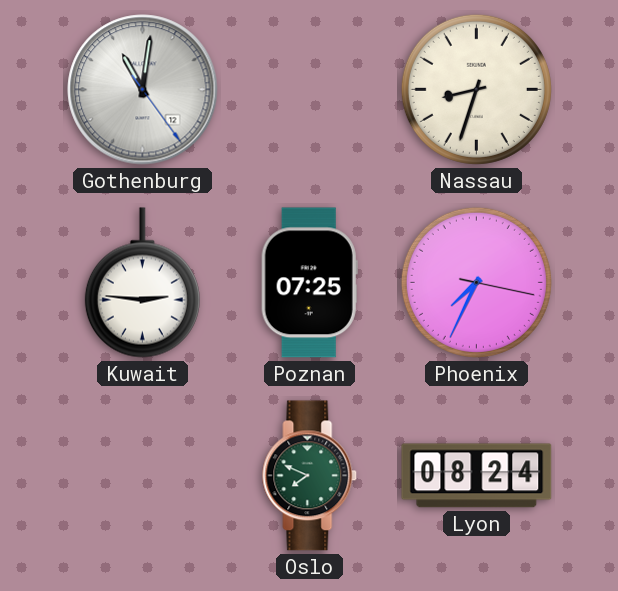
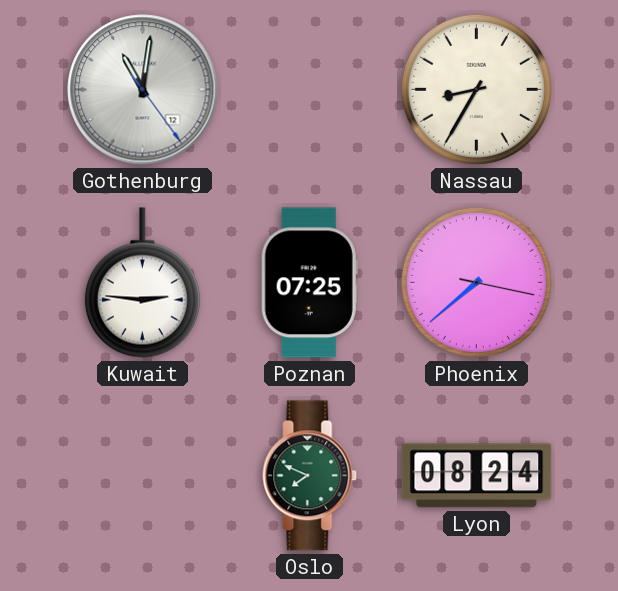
Nassau: 8:33 -> 8:35 (476, 89)
Phoenix: 7:34 -> 7:38 (476, 282)
